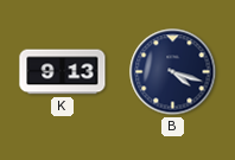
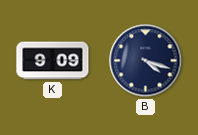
K: 9:13 -> 9:09 (53, 61)
